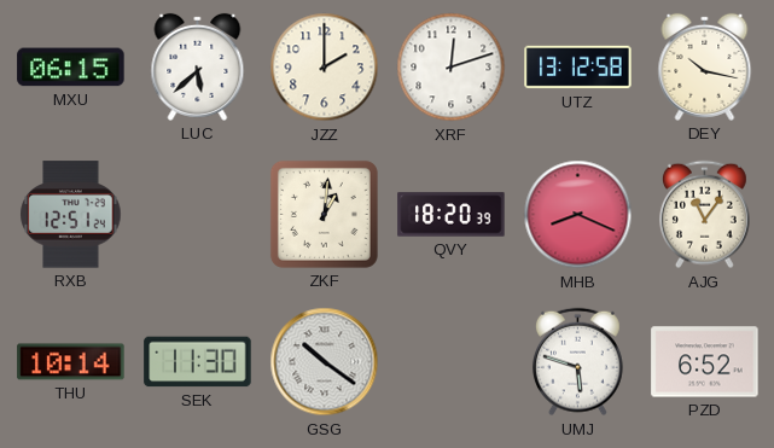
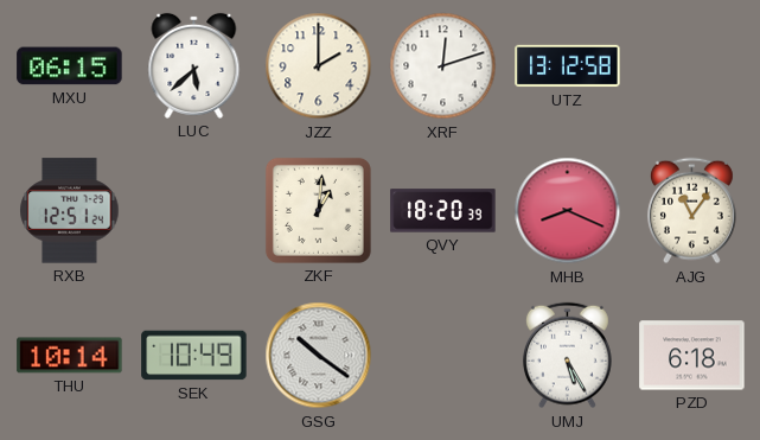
DEY: 10:17 -> none (705, 66)
SEK: 11:30 -> 10:49 (194, 356)
UMJ: 5:48 -> 5:25 (567, 356)
PZD: 6:52 -> 6:18 (692, 356)
